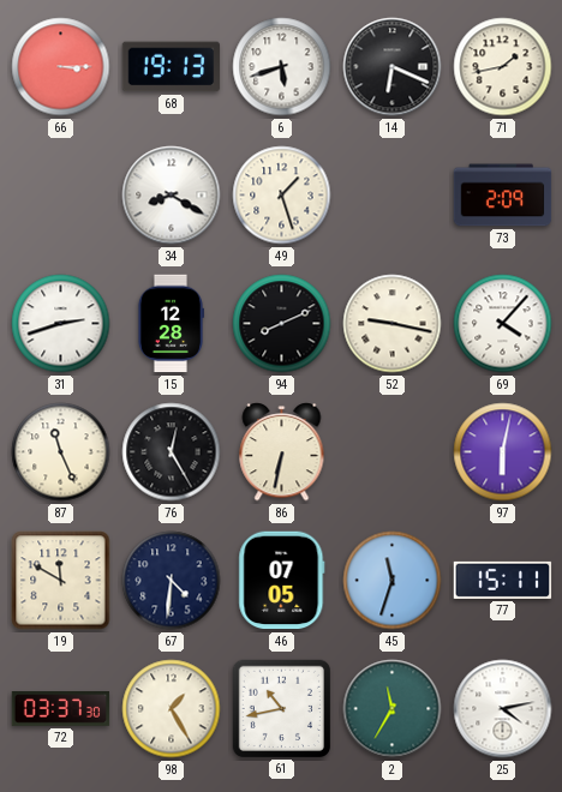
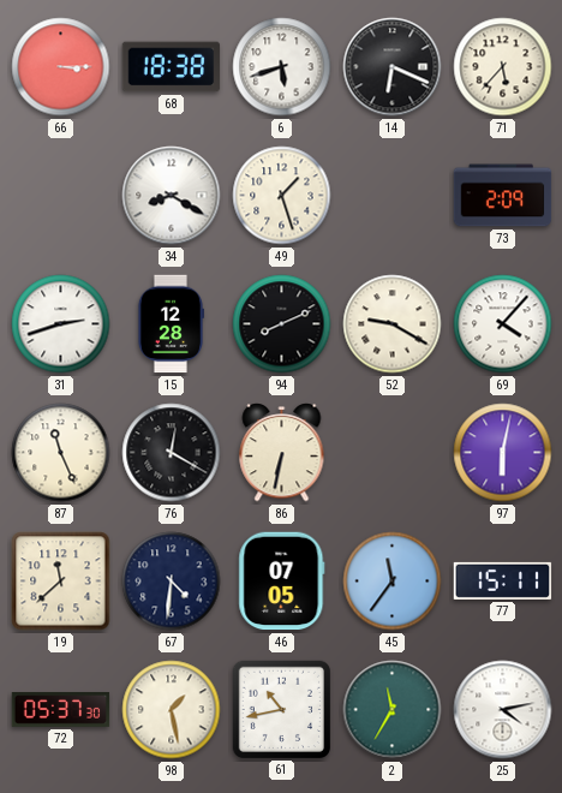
68: 19:13 -> 18:38 (172, 67)
71: 1:43 -> 5:37 (503, 67)
52: 9:17 -> 9:20 (393, 324)
76: 12:25 -> 12:20 (172, 453)
19: 11:50 -> 11:38 (61, 582)
45: 11:33 -> 11:36 (393, 582)
72: 03:37 -> 05:37 (61, 710)
98: 1:25 -> 1:28 (172, 710)
